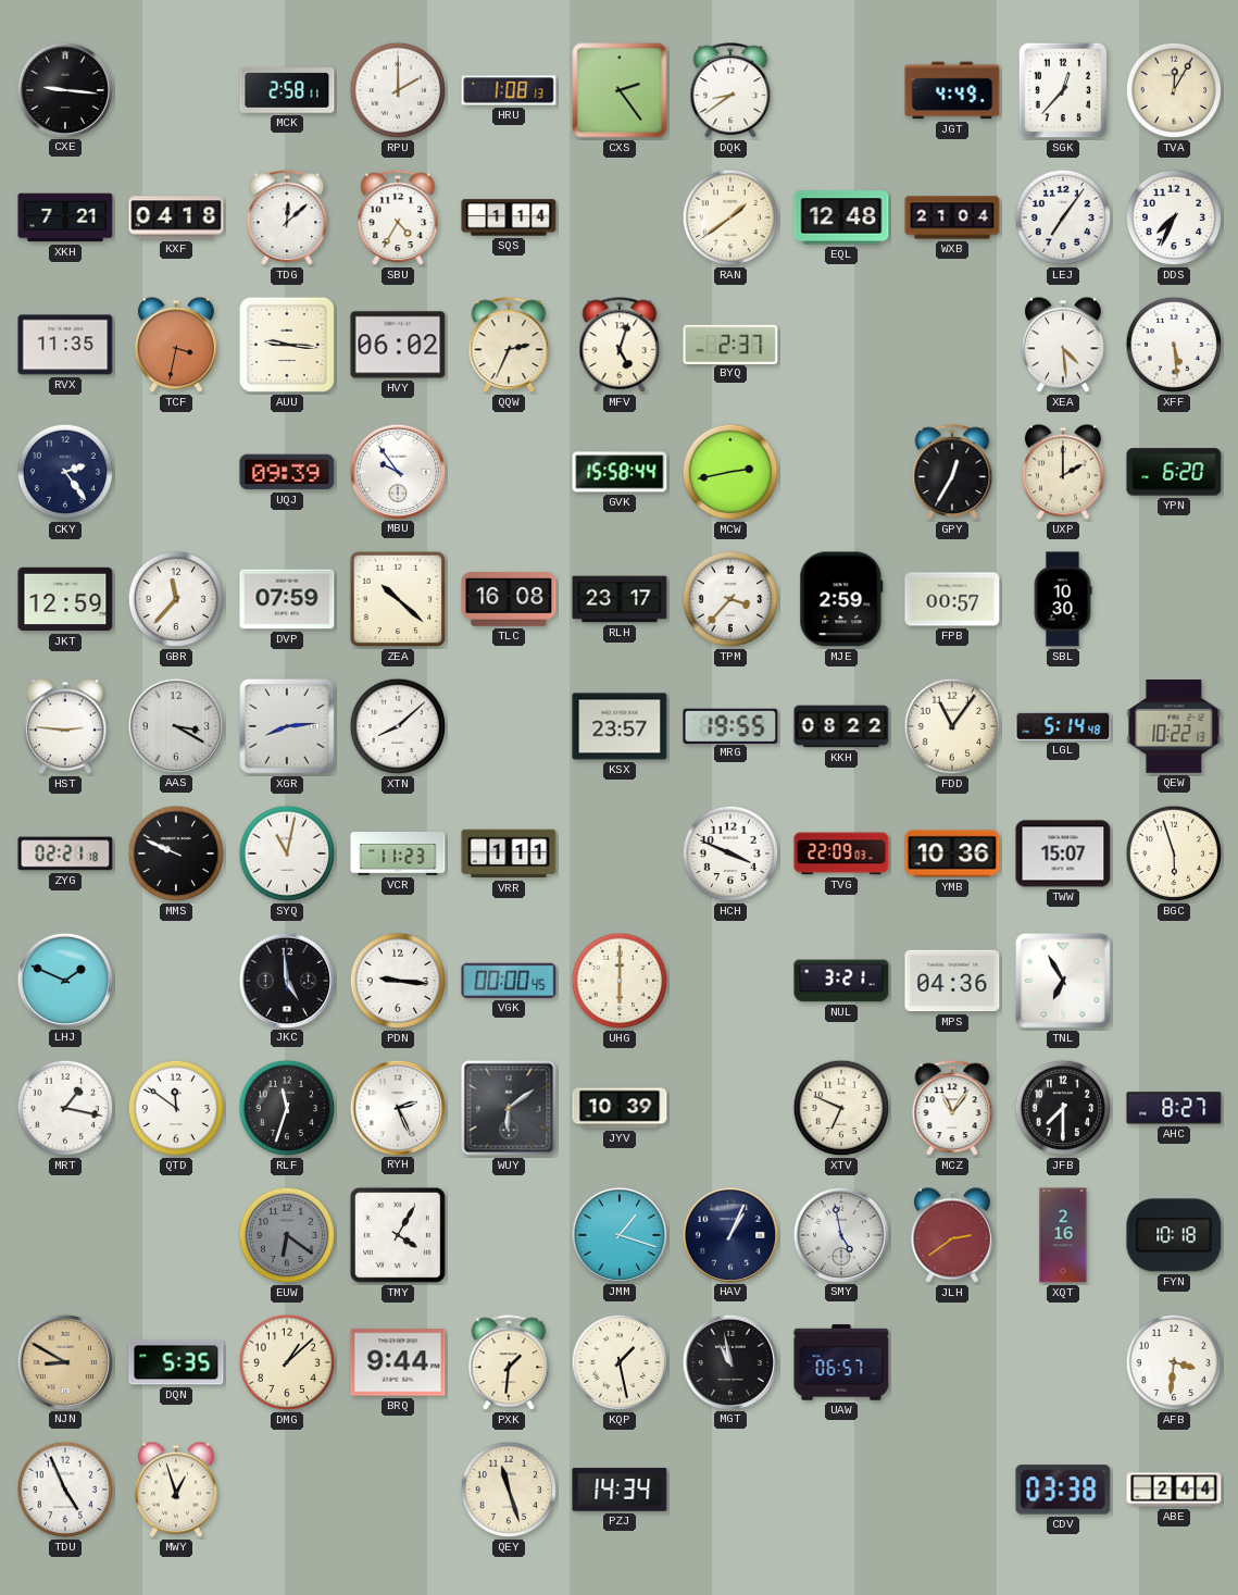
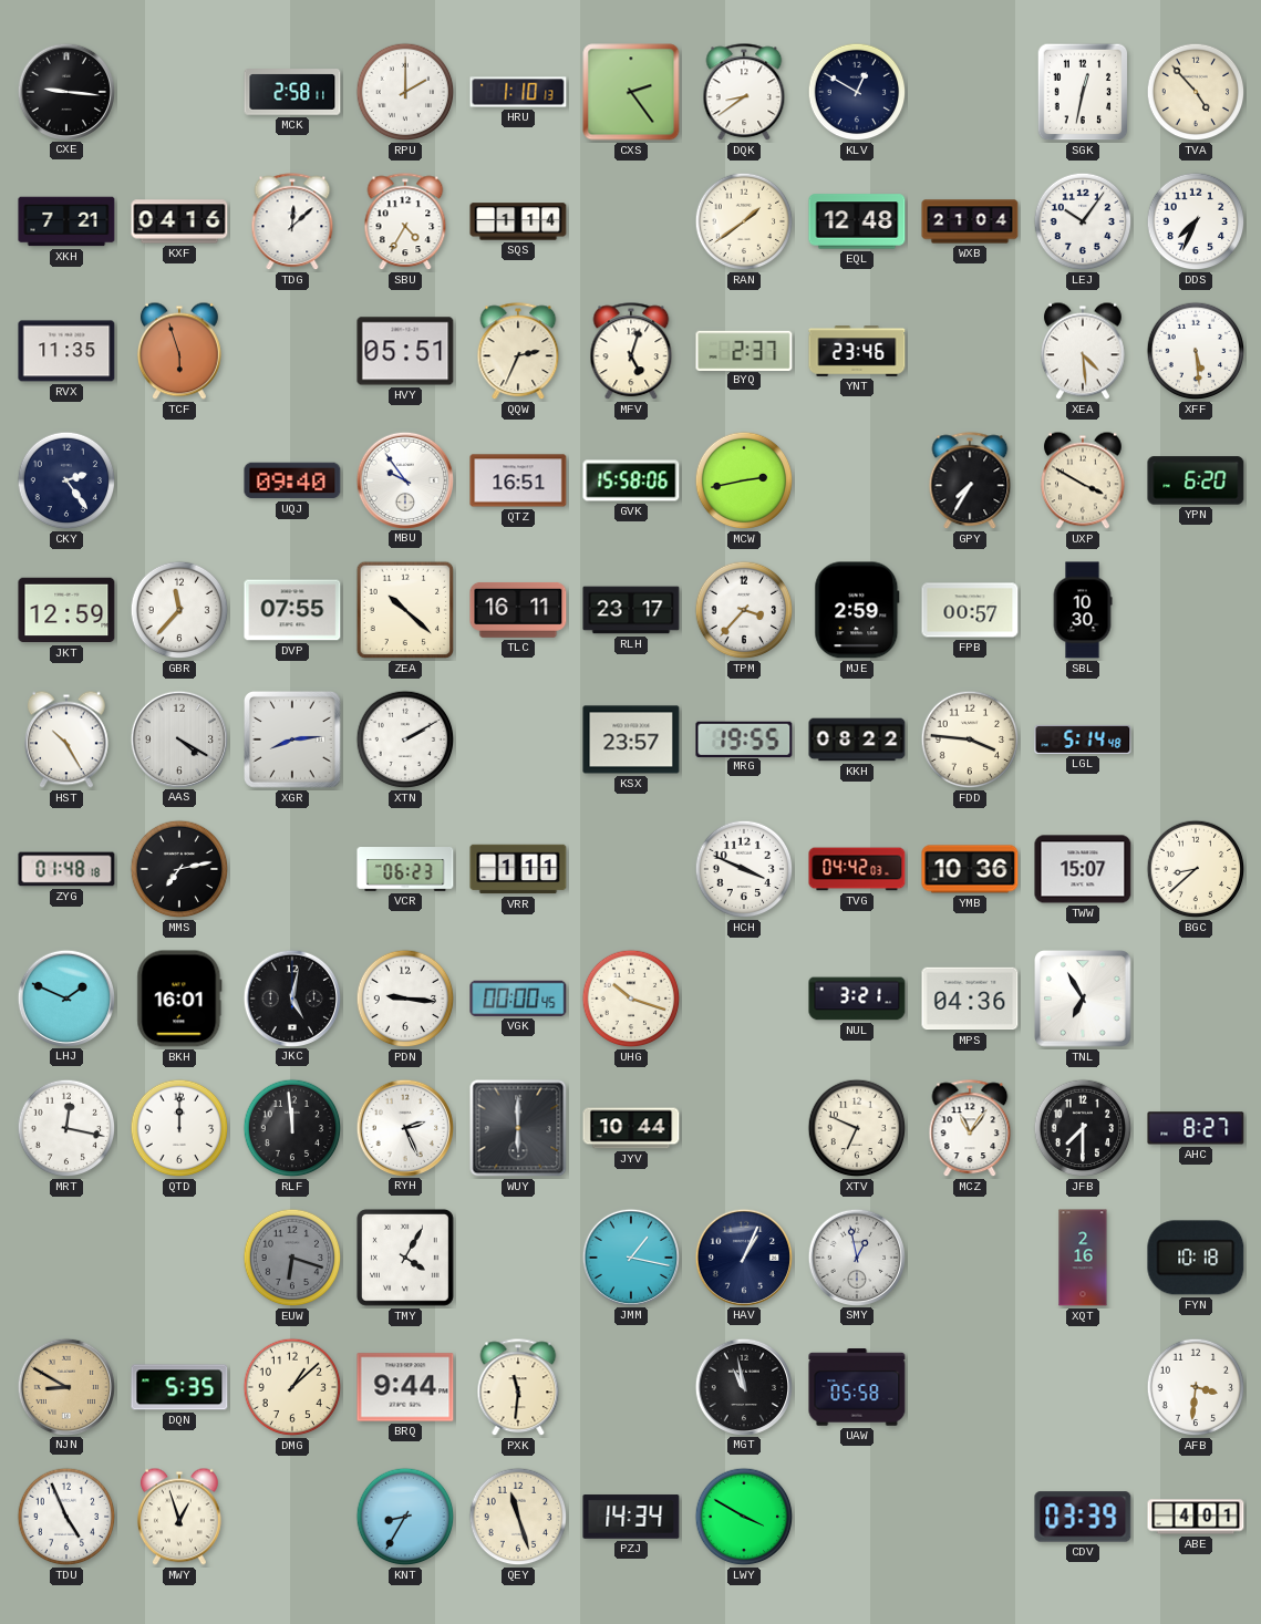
HRU: 1:08 -> 1:10 (518, 92)
KLV: none -> 12:50 (857, 92)
JGT: 4:49 -> none (952, 90)
SGK: 12:37 -> 12:32 (1083, 92)
TVA: 12:05 -> 4:53 (1196, 92)
KXF: 04:18 -> 04:16 (179, 221)
LEJ: 7:06 -> 10:06 (1083, 221)
TCF: 3:32 -> 5:57 (179, 351)
AUU: 9:16 -> none (287, 345)
HVY: 06:02 -> 05:51 (405, 351)
YNT: none -> 23:46 (857, 351)
UQJ: 09:39 -> 09:40 (292, 480)
QTZ: none -> 16:51 (518, 480)
GVK: 15:58:44 -> 15:58:06 (631, 480)
GPY: 12:35 -> 7:35 (970, 482)
UXP: 2:00 -> 3:50 (1083, 480)
DVP: 07:59 -> 07:55 (292, 610)
TLC: 16:08 -> 16:11 (518, 610)
HST: 2:46 -> 10:25 (66, 739)
AAS: 3:20 -> 4:20 (178, 738)
XTN: 8:08 -> 2:10 (405, 739)
FDD: 11:06 -> 3:46 (970, 739)
QEW: 10:22 -> none (1174, 726)
ZYG: 02:21 -> 01:48 (66, 869)
MMS: 9:49 -> 7:13 (179, 869)
SYQ: 11:02 -> none (287, 853)
VCR: 11:23 -> 06:23 (405, 870)
TVG: 22:09 -> 04:42 (857, 869)
BGC: 5:57 -> 8:38 (1196, 869)
BKH: none -> 16:01 (179, 999)
JKC: 4:59 -> 5:02 (291, 997)
UHG: 6:00 -> 10:18 (631, 999)
MRT: 1:17 -> 12:17 (66, 1128)
QTD: 11:51 -> 12:00 (179, 1128)
RLF: 11:33 -> 11:59 (292, 1128)
WUY: 6:09 -> 6:00 (518, 1128)
JYV: 10:39 -> 10:44 (631, 1128)
EUW: 6:21 -> 6:18 (292, 1258)
JMM: 1:18 -> 1:17 (630, 1256)
SMY: 4:58 -> 12:58 (856, 1256)
JLH: 2:39 -> none (952, 1235)
PXK: 1:31 -> 11:31 (518, 1388)
KQP: 1:28 -> none (620, 1362)
UAW: 06:57 -> 05:58 (857, 1387)
KNT: none -> 8:35 (405, 1517)
LWY: none -> 3:50 (744, 1517)
CDV: 03:38 -> 03:39 (1083, 1517)
ABE: 2:44 -> 4:01 (1196, 1517)
